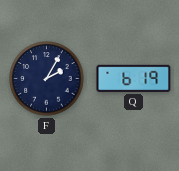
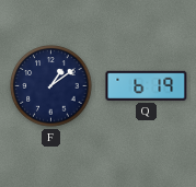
F: 2:05 -> 1:09 (51, 86)
